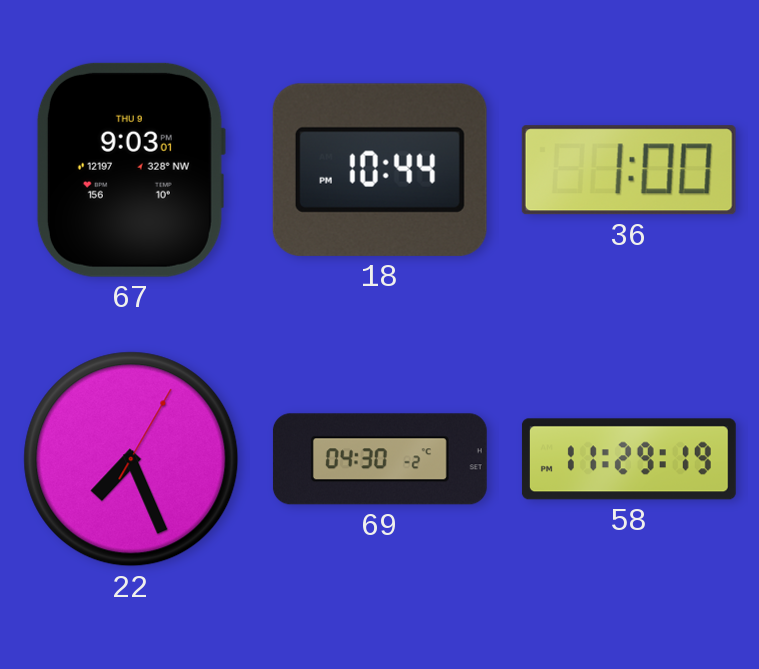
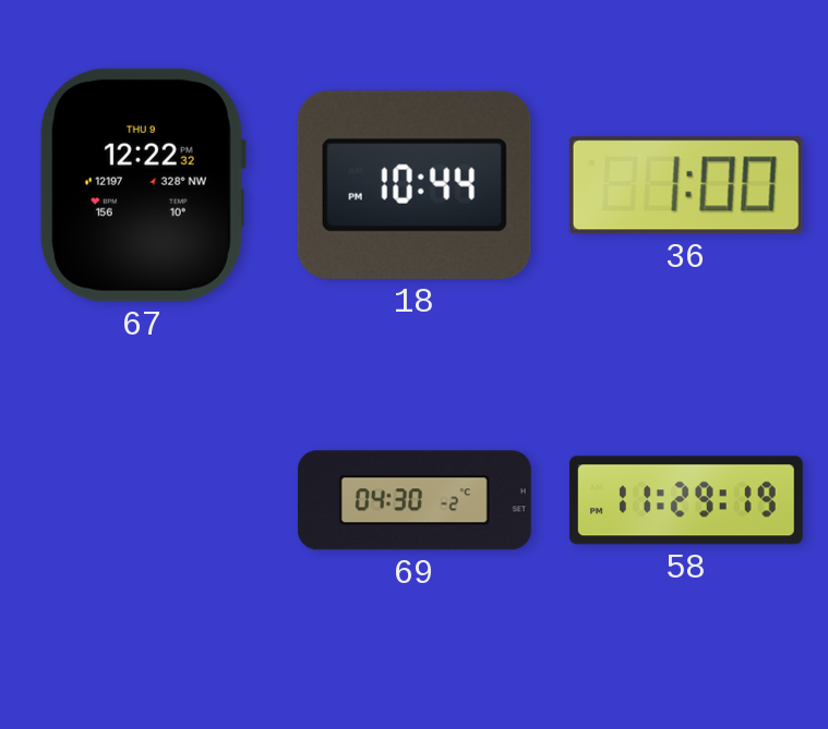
67: 9:03 -> 12:22 (142, 185)
22: 7:26 -> none (131, 459)
